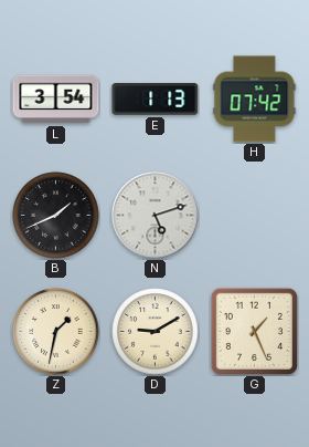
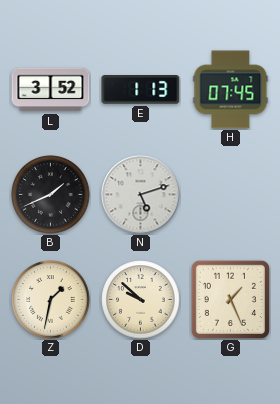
L: 3:54 -> 3:52 (51, 90)
H: 07:42 -> 07:45 (231, 90)
D: 9:10 -> 9:52 (141, 300)
